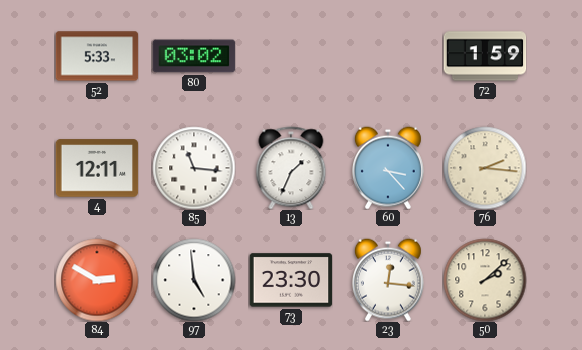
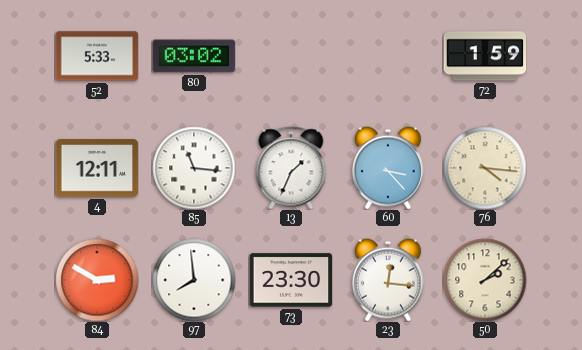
76: 2:16 -> 4:16 (485, 168)
97: 4:59 -> 7:59 (194, 280)
